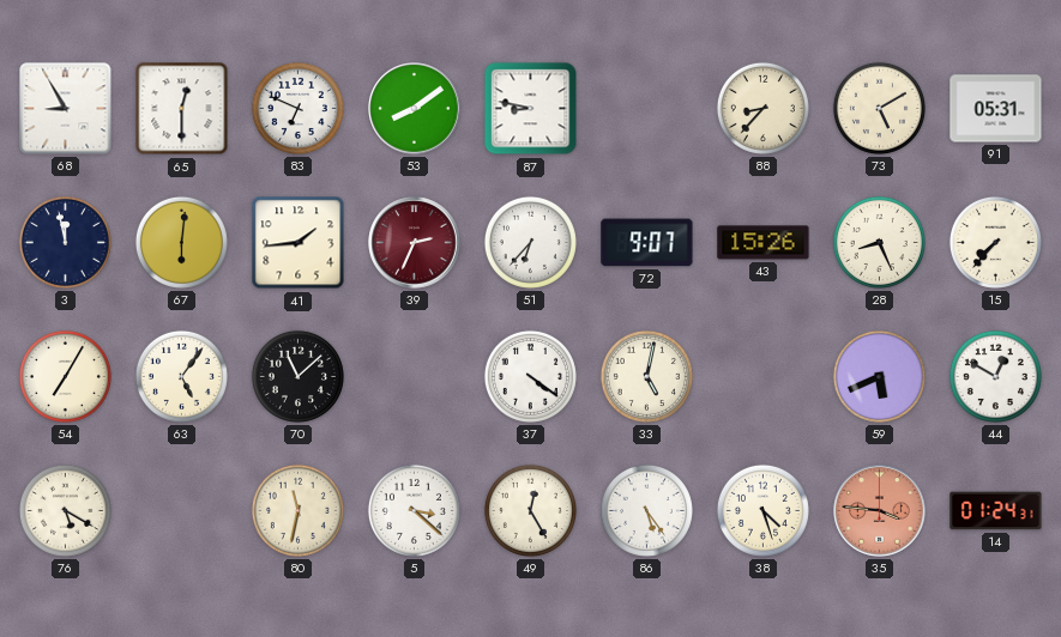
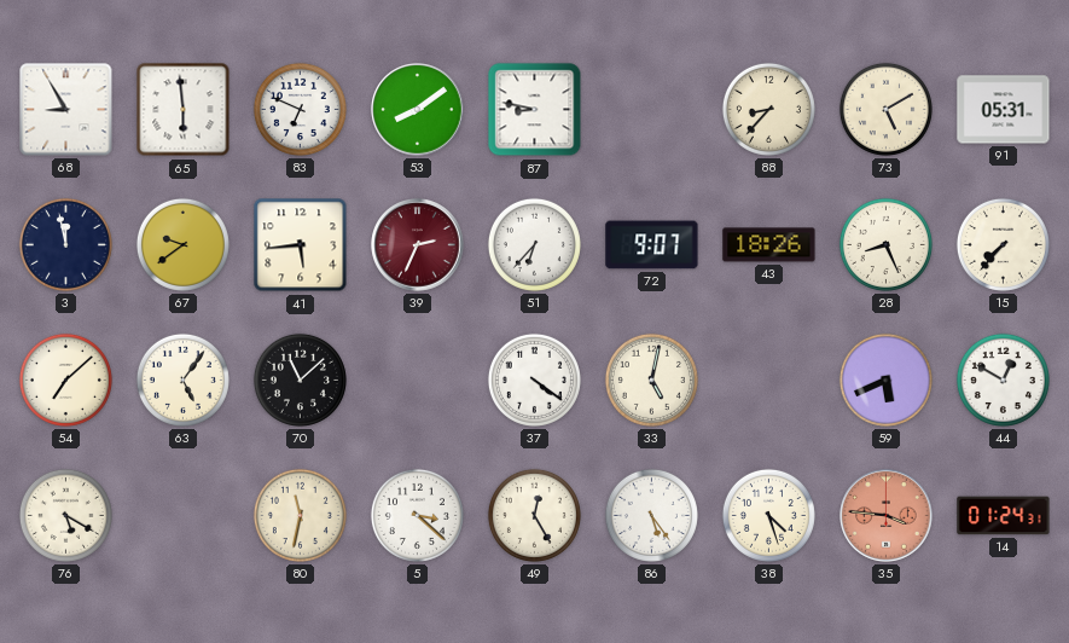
65: 12:30 -> 5:59 (184, 110)
67: 6:01 -> 9:39 (182, 244)
41: 1:44 -> 5:44 (301, 245)
43: 15:26 -> 18:26 (769, 245)
54: 7:05 -> 7:08 (65, 380)
